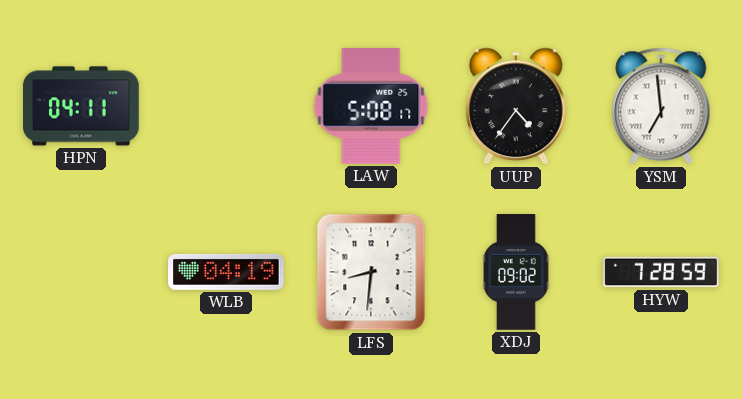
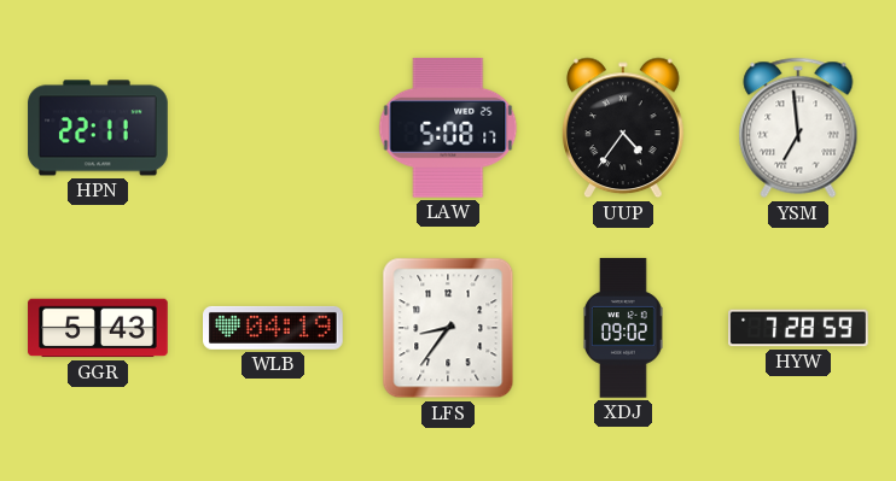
HPN: 04:11 -> 22:11 (98, 128)
GGR: none -> 5:43 (98, 328)
LFS: 8:31 -> 8:36 (448, 328)
